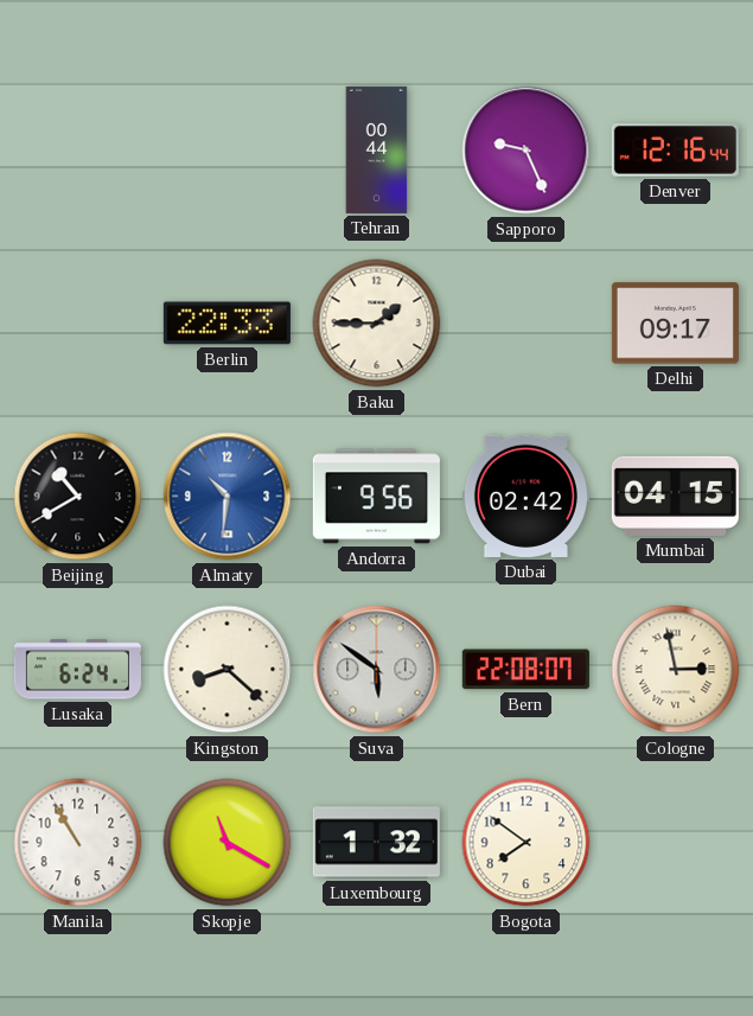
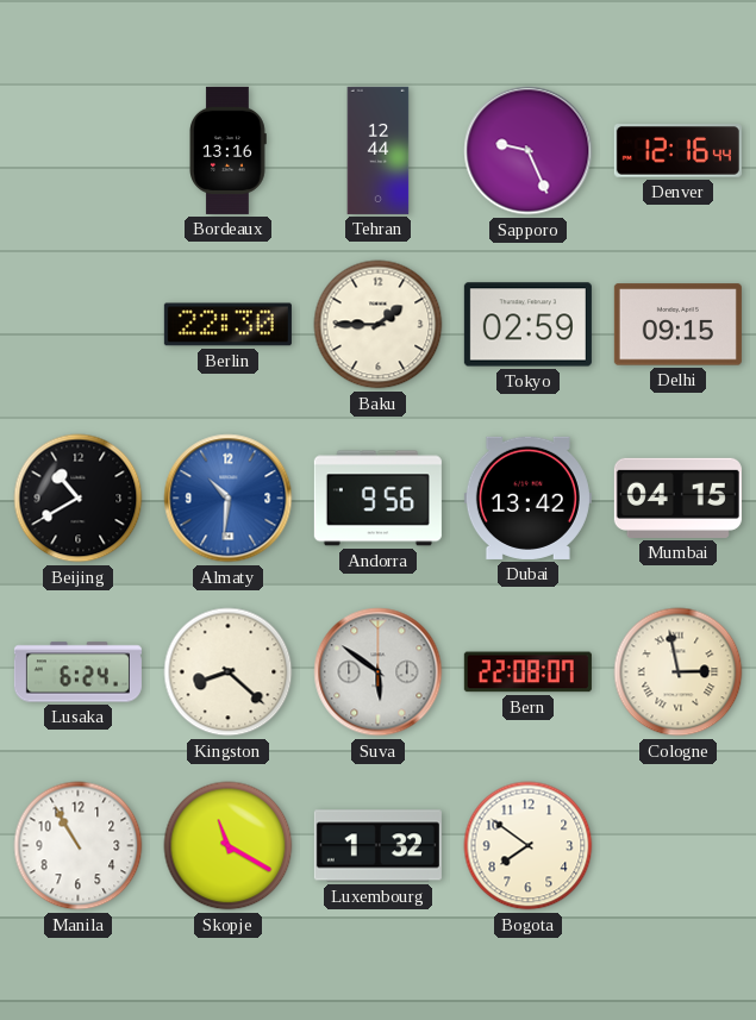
Bordeaux: none -> 13:16 (227, 150)
Tehran: 00:44 -> 12:44 (379, 150)
Berlin: 22:33 -> 22:30 (227, 325)
Tokyo: none -> 02:59 (527, 325)
Delhi: 09:17 -> 09:15 (677, 325)
Dubai: 02:42 -> 13:42 (527, 498)
